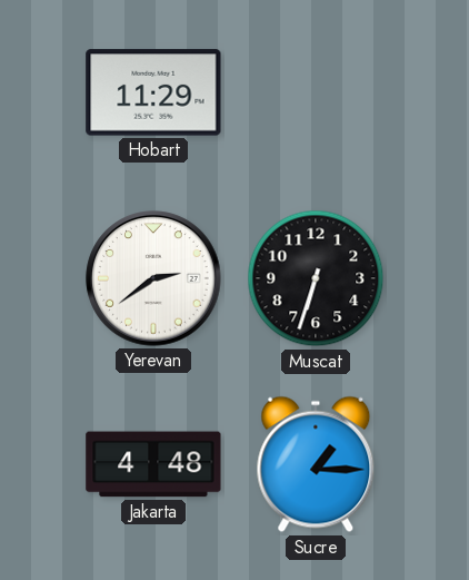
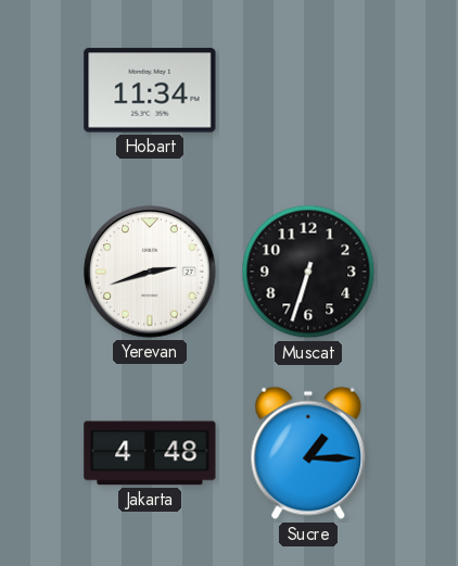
Hobart: 11:29 -> 11:34 (150, 90)
Yerevan: 2:39 -> 2:42 (150, 272)
